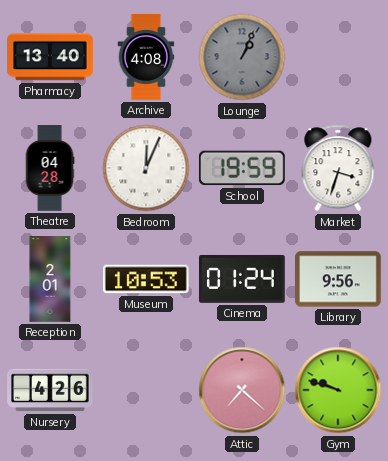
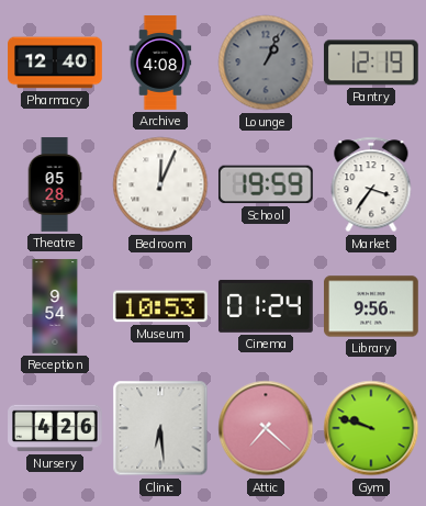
Pharmacy: 13:40 -> 12:40 (55, 63)
Pantry: none -> 12:19 (371, 63)
Theatre: 04:28 -> 05:28 (55, 184)
Market: 3:33 -> 3:36 (371, 184)
Reception: 2:01 -> 9:54 (55, 306)
Clinic: none -> 6:29 (160, 428)
